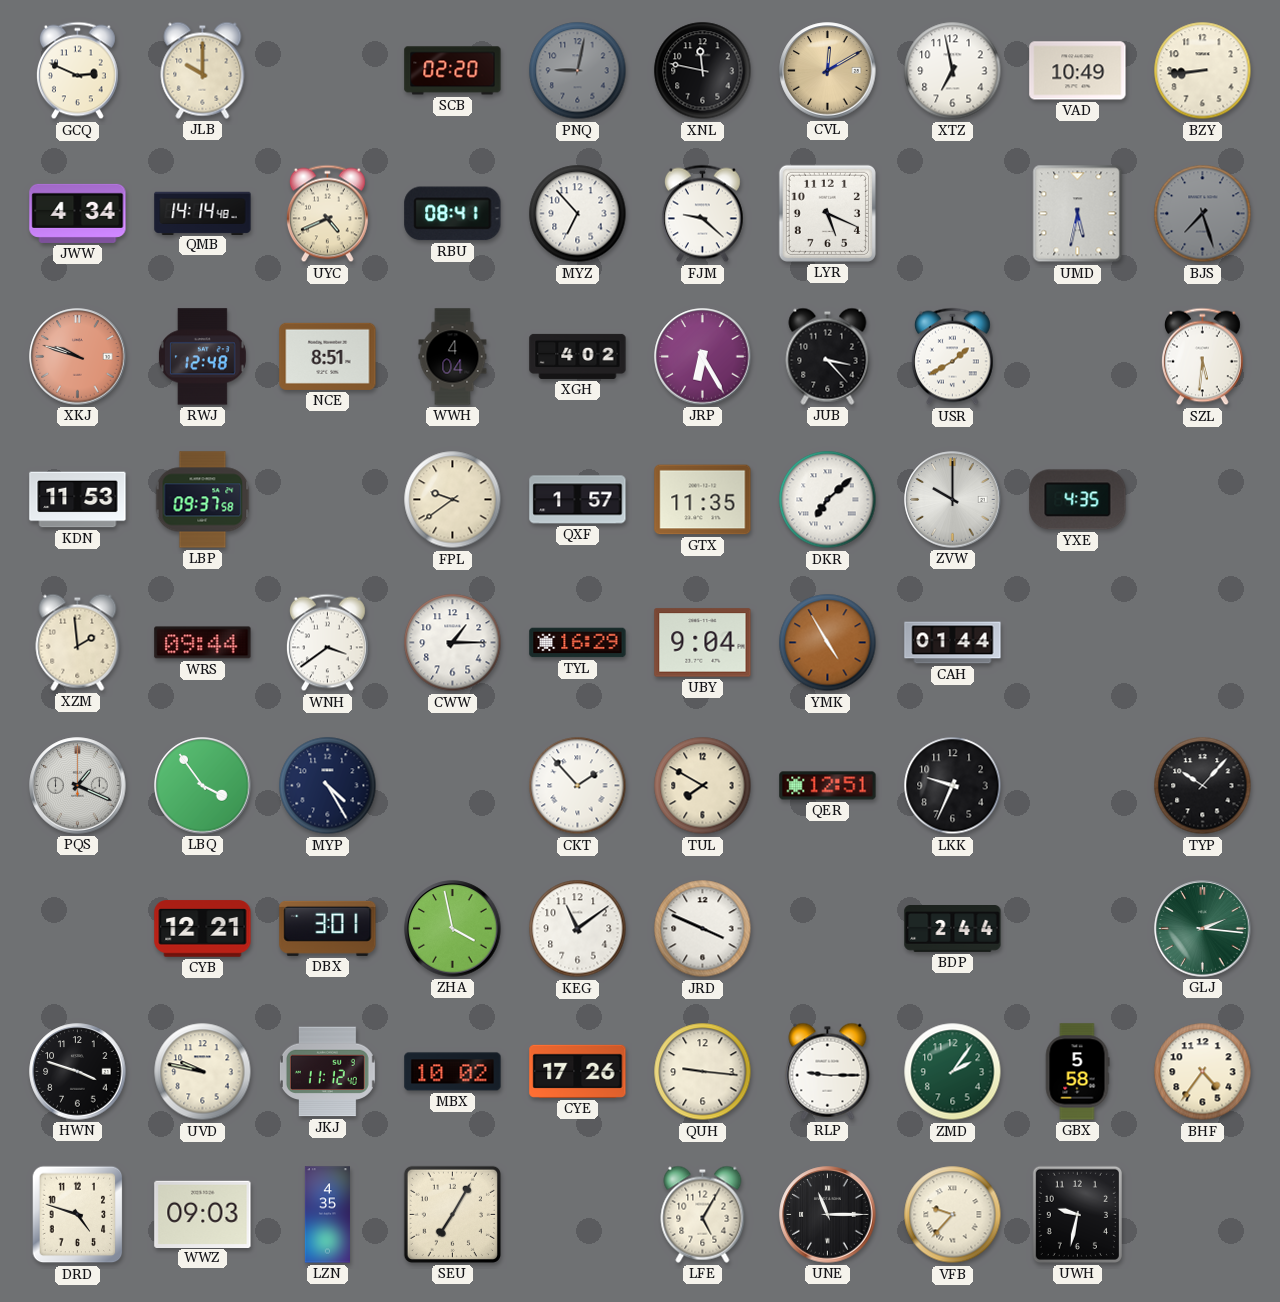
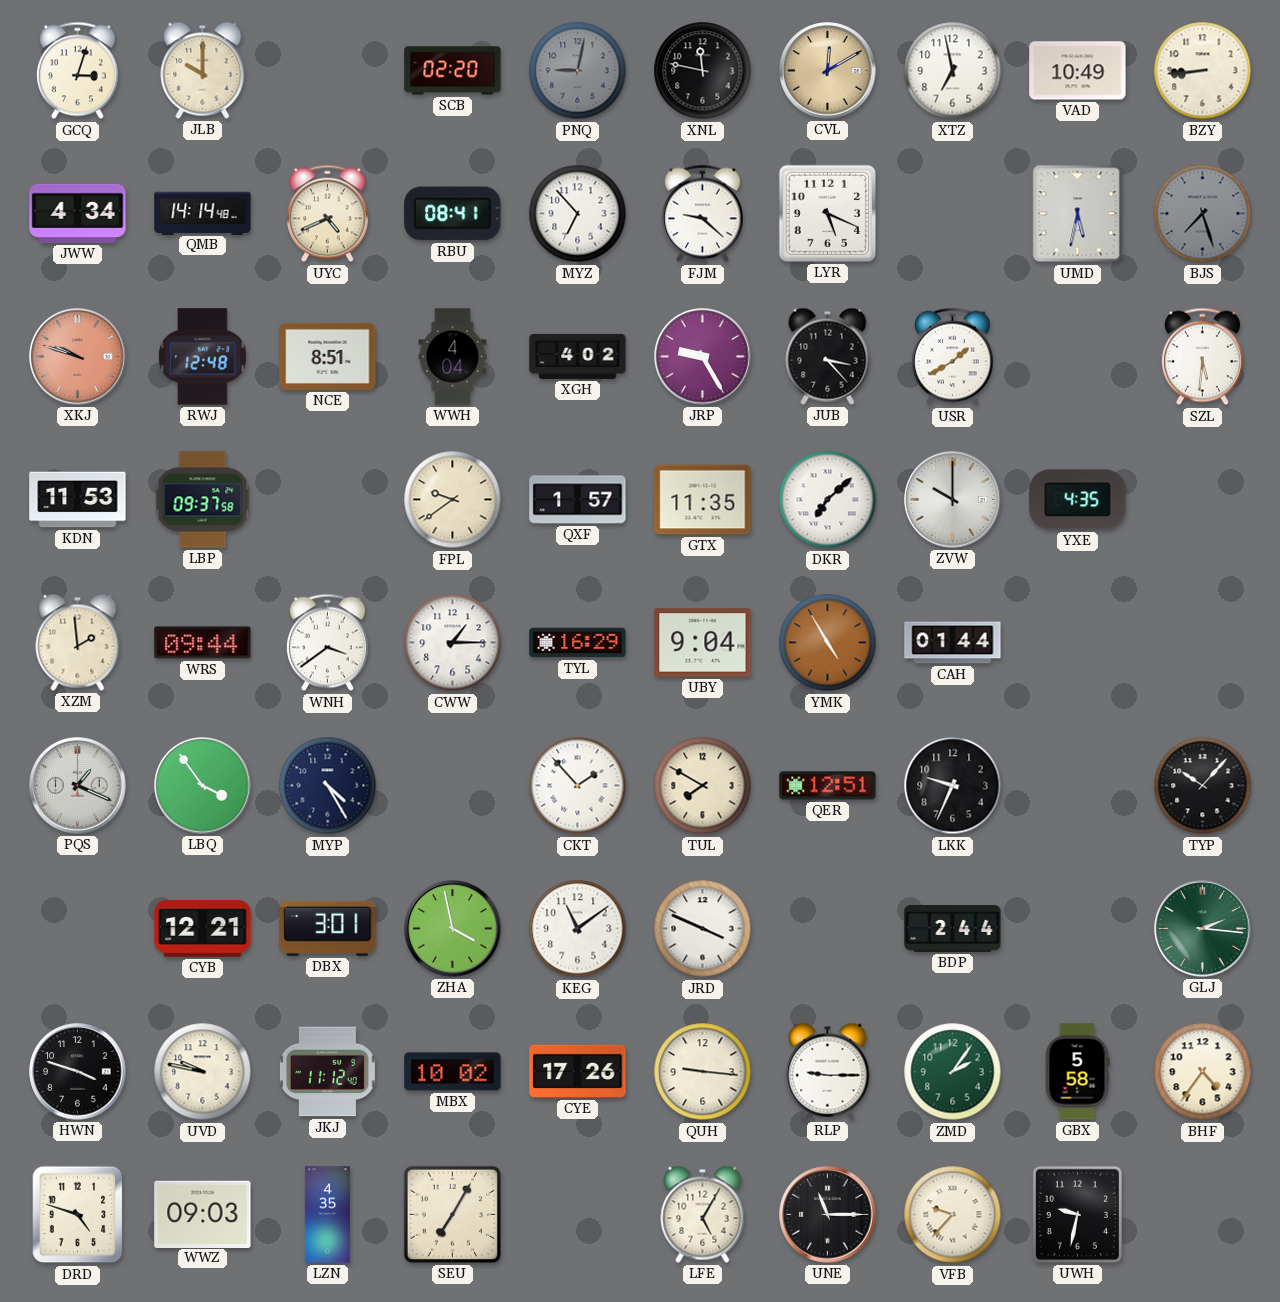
GCQ: 2:49 -> 3:03 (77, 71)
JRP: 6:25 -> 9:25 (703, 357)
